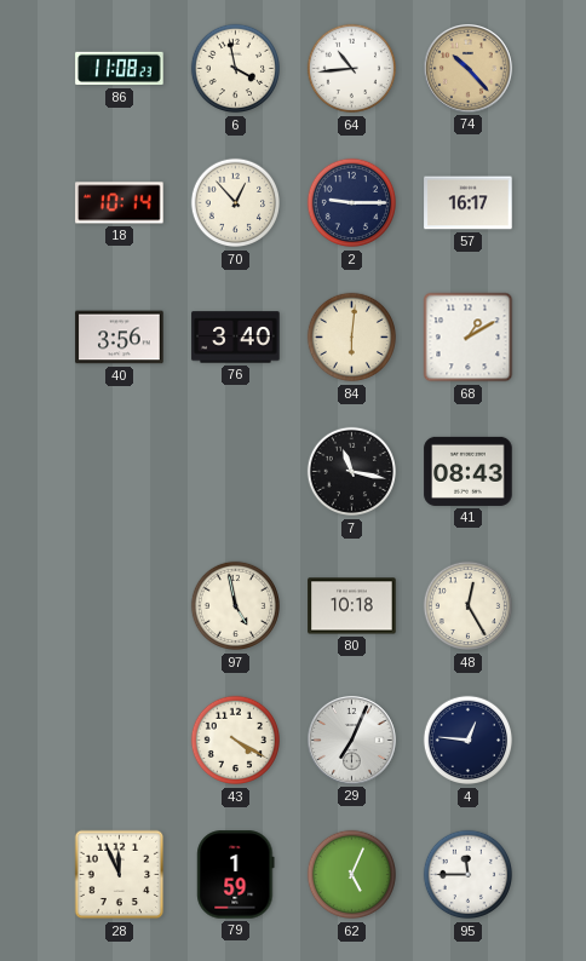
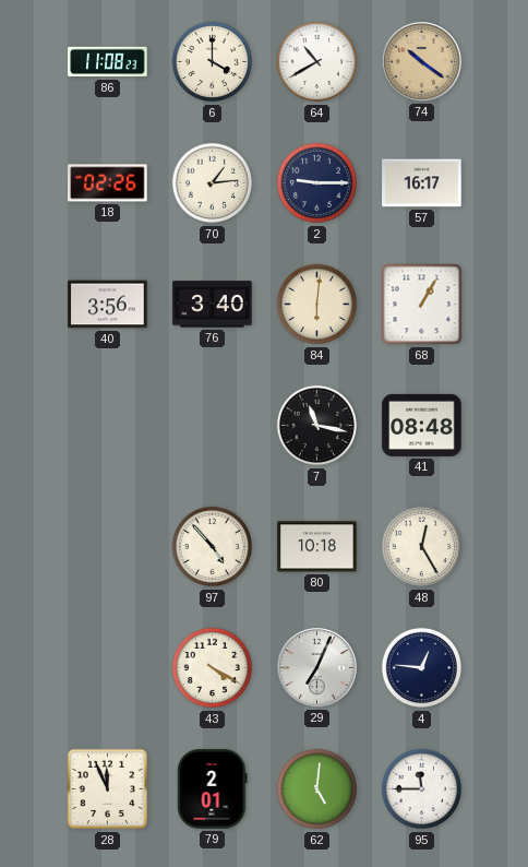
6: 3:58 -> 4:00 (212, 62)
64: 10:44 -> 10:40 (316, 62)
74: 10:23 -> 10:21 (422, 62)
18: 10:14 -> 02:26 (108, 183)
70: 12:53 -> 1:14 (212, 183)
68: 1:10 -> 1:05 (422, 305)
41: 08:43 -> 08:48 (422, 425)
97: 4:58 -> 4:53 (212, 547)
79: 1:59 -> 2:01 (213, 789)
62: 5:04 -> 5:01 (316, 789)
